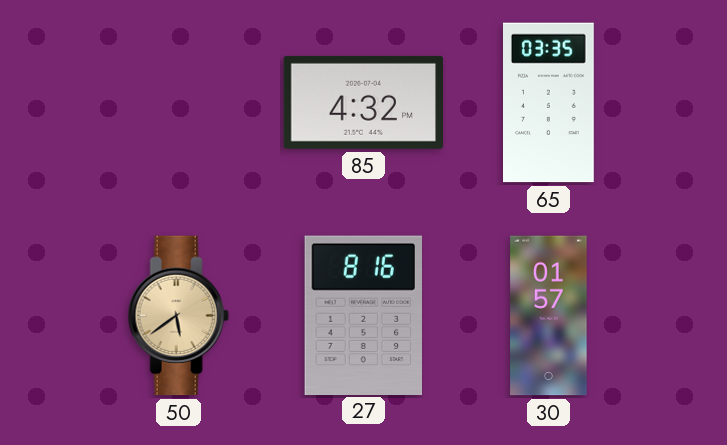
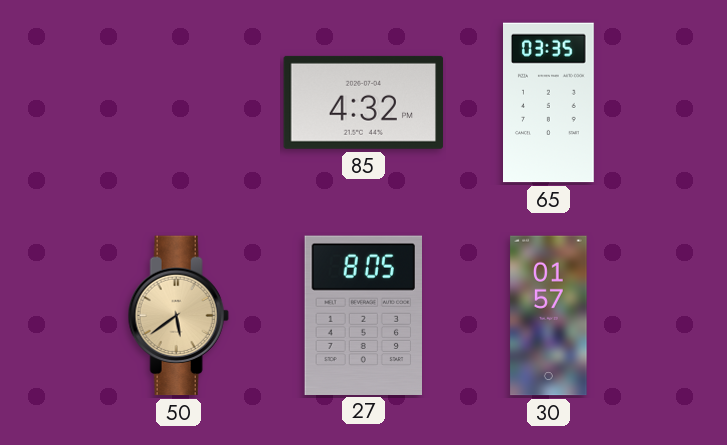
27: 8:16 -> 8:05 (363, 315)
